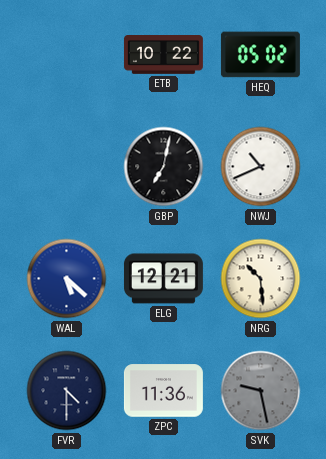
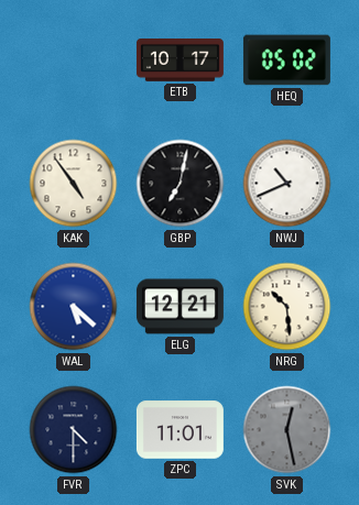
ETB: 10:22 -> 10:17 (179, 61)
KAK: none -> 4:54 (74, 184)
ZPC: 11:36 -> 11:01 (179, 430)
SVK: 9:28 -> 12:28 (287, 430)
